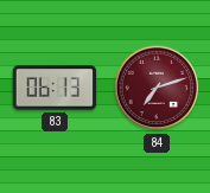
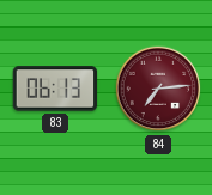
84: 7:12 -> 7:14 (158, 89)
